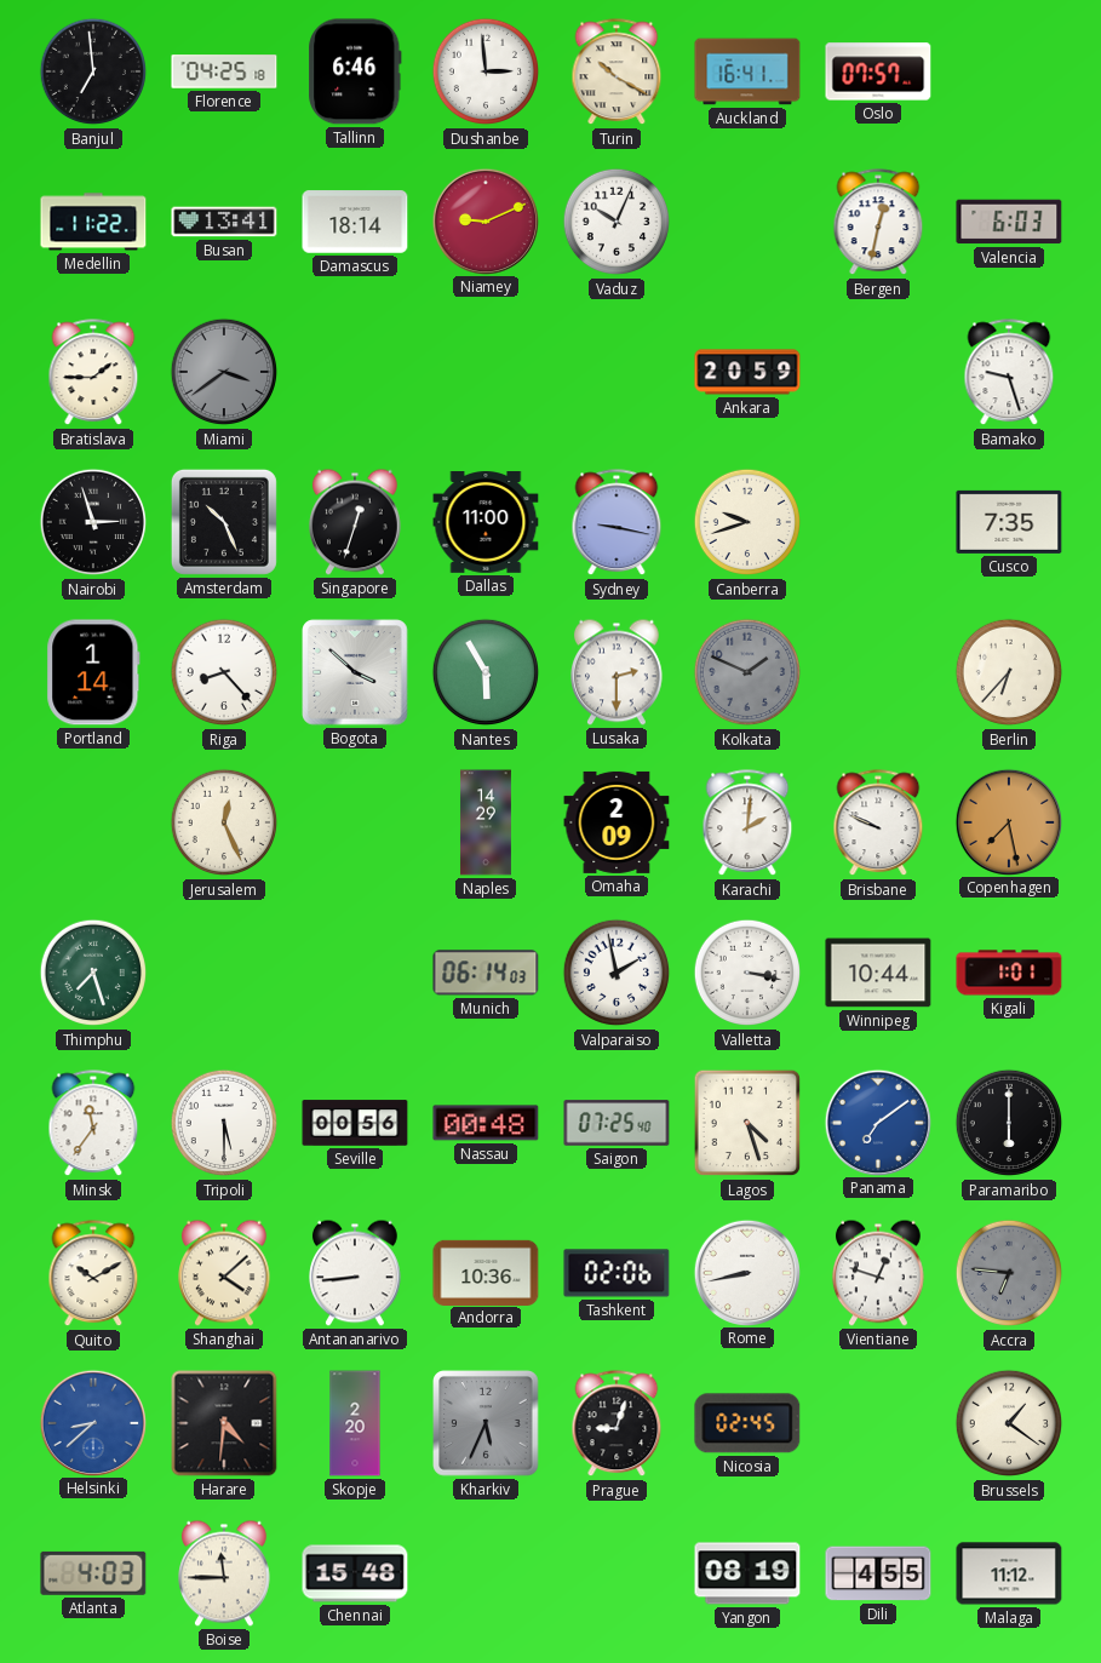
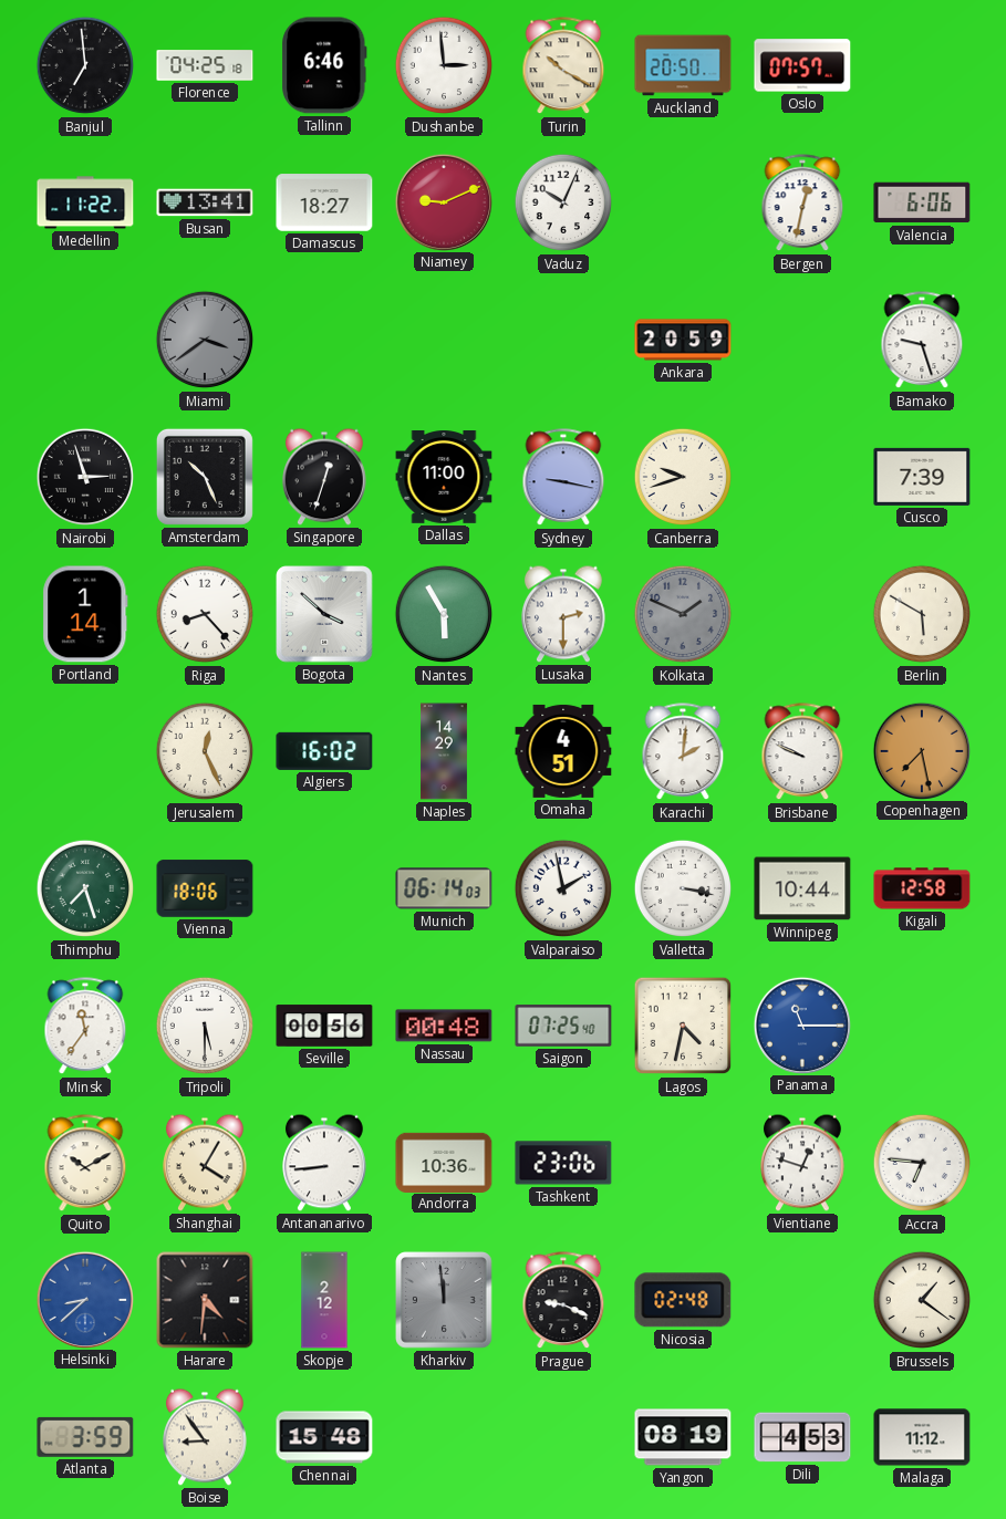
Auckland: 16:41 -> 20:50 (683, 65)
Damascus: 18:14 -> 18:27 (324, 202)
Valencia: 6:03 -> 6:06 (922, 202)
Bratislava: 1:45 -> none (93, 373)
Cusco: 7:35 -> 7:39 (922, 477)
Berlin: 6:37 -> 5:50 (922, 614)
Algiers: none -> 16:02 (324, 751)
Omaha: 2:09 -> 4:51 (563, 751)
Vienna: none -> 18:06 (205, 888)
Kigali: 1:01 -> 12:58 (922, 888)
Lagos: 4:27 -> 4:32 (683, 1026)
Panama: 7:09 -> 11:15 (801, 1024)
Paramaribo: 6:00 -> none (1009, 1123)
Shanghai: 4:08 -> 4:05 (206, 1163)
Tashkent: 02:06 -> 23:06 (563, 1163)
Rome: 8:43 -> none (746, 1272)
Accra dial: grey -> white (922, 1163)
Skopje: 2:20 -> 2:12 (324, 1300)
Kharkiv: 5:34 -> 11:59 (444, 1300)
Prague: 9:03 -> 9:19 (563, 1301)
Nicosia: 02:45 -> 02:48 (683, 1300)
Atlanta: 4:03 -> 3:59 (85, 1437)
Boise: 11:45 -> 8:54 (206, 1437)
Dili: 4:55 -> 4:53 (802, 1437)
